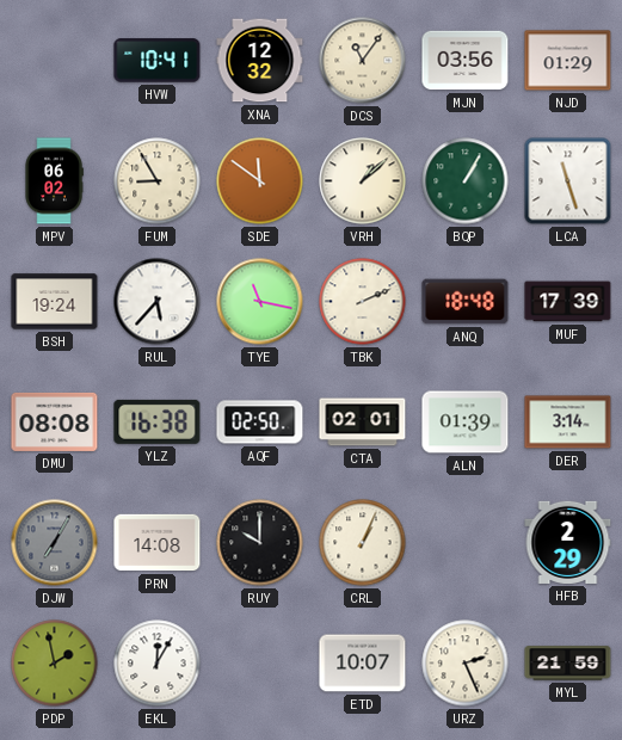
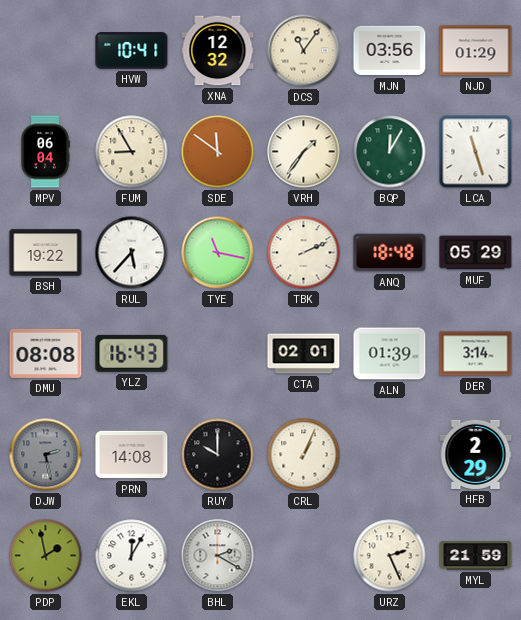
MPV: 06:02 -> 06:04 (45, 152)
VRH: 1:08 -> 1:36 (304, 152)
BQP: 1:05 -> 12:05 (390, 152)
BSH: 19:24 -> 19:22 (46, 253)
MUF: 17:39 -> 05:29 (476, 253)
YLZ: 16:38 -> 16:43 (132, 353)
AQF: 02:50 -> none (260, 423)
DJW: 7:05 -> 2:28 (46, 455)
BHL: none -> 2:20 (218, 556)
ETD: 10:07 -> none (363, 664)
